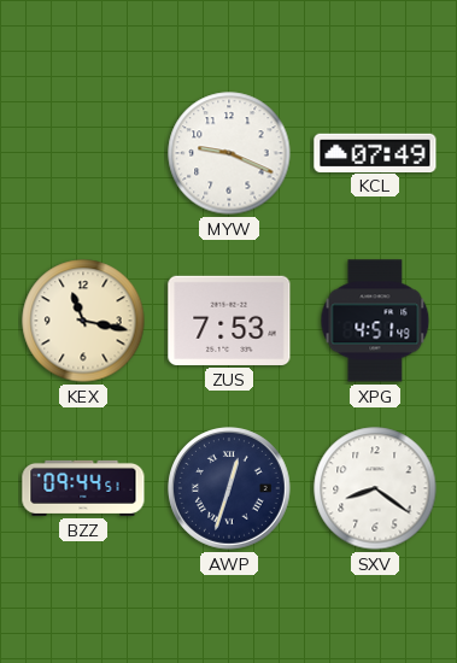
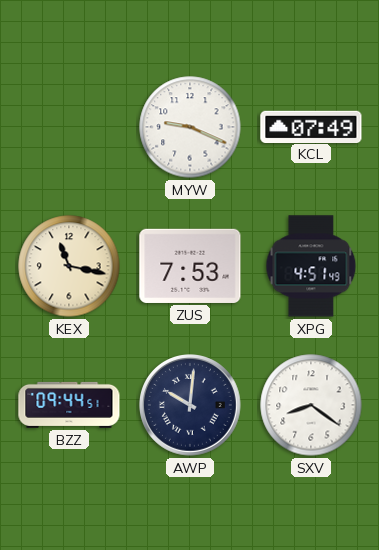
AWP: 12:33 -> 10:01 (191, 406)
